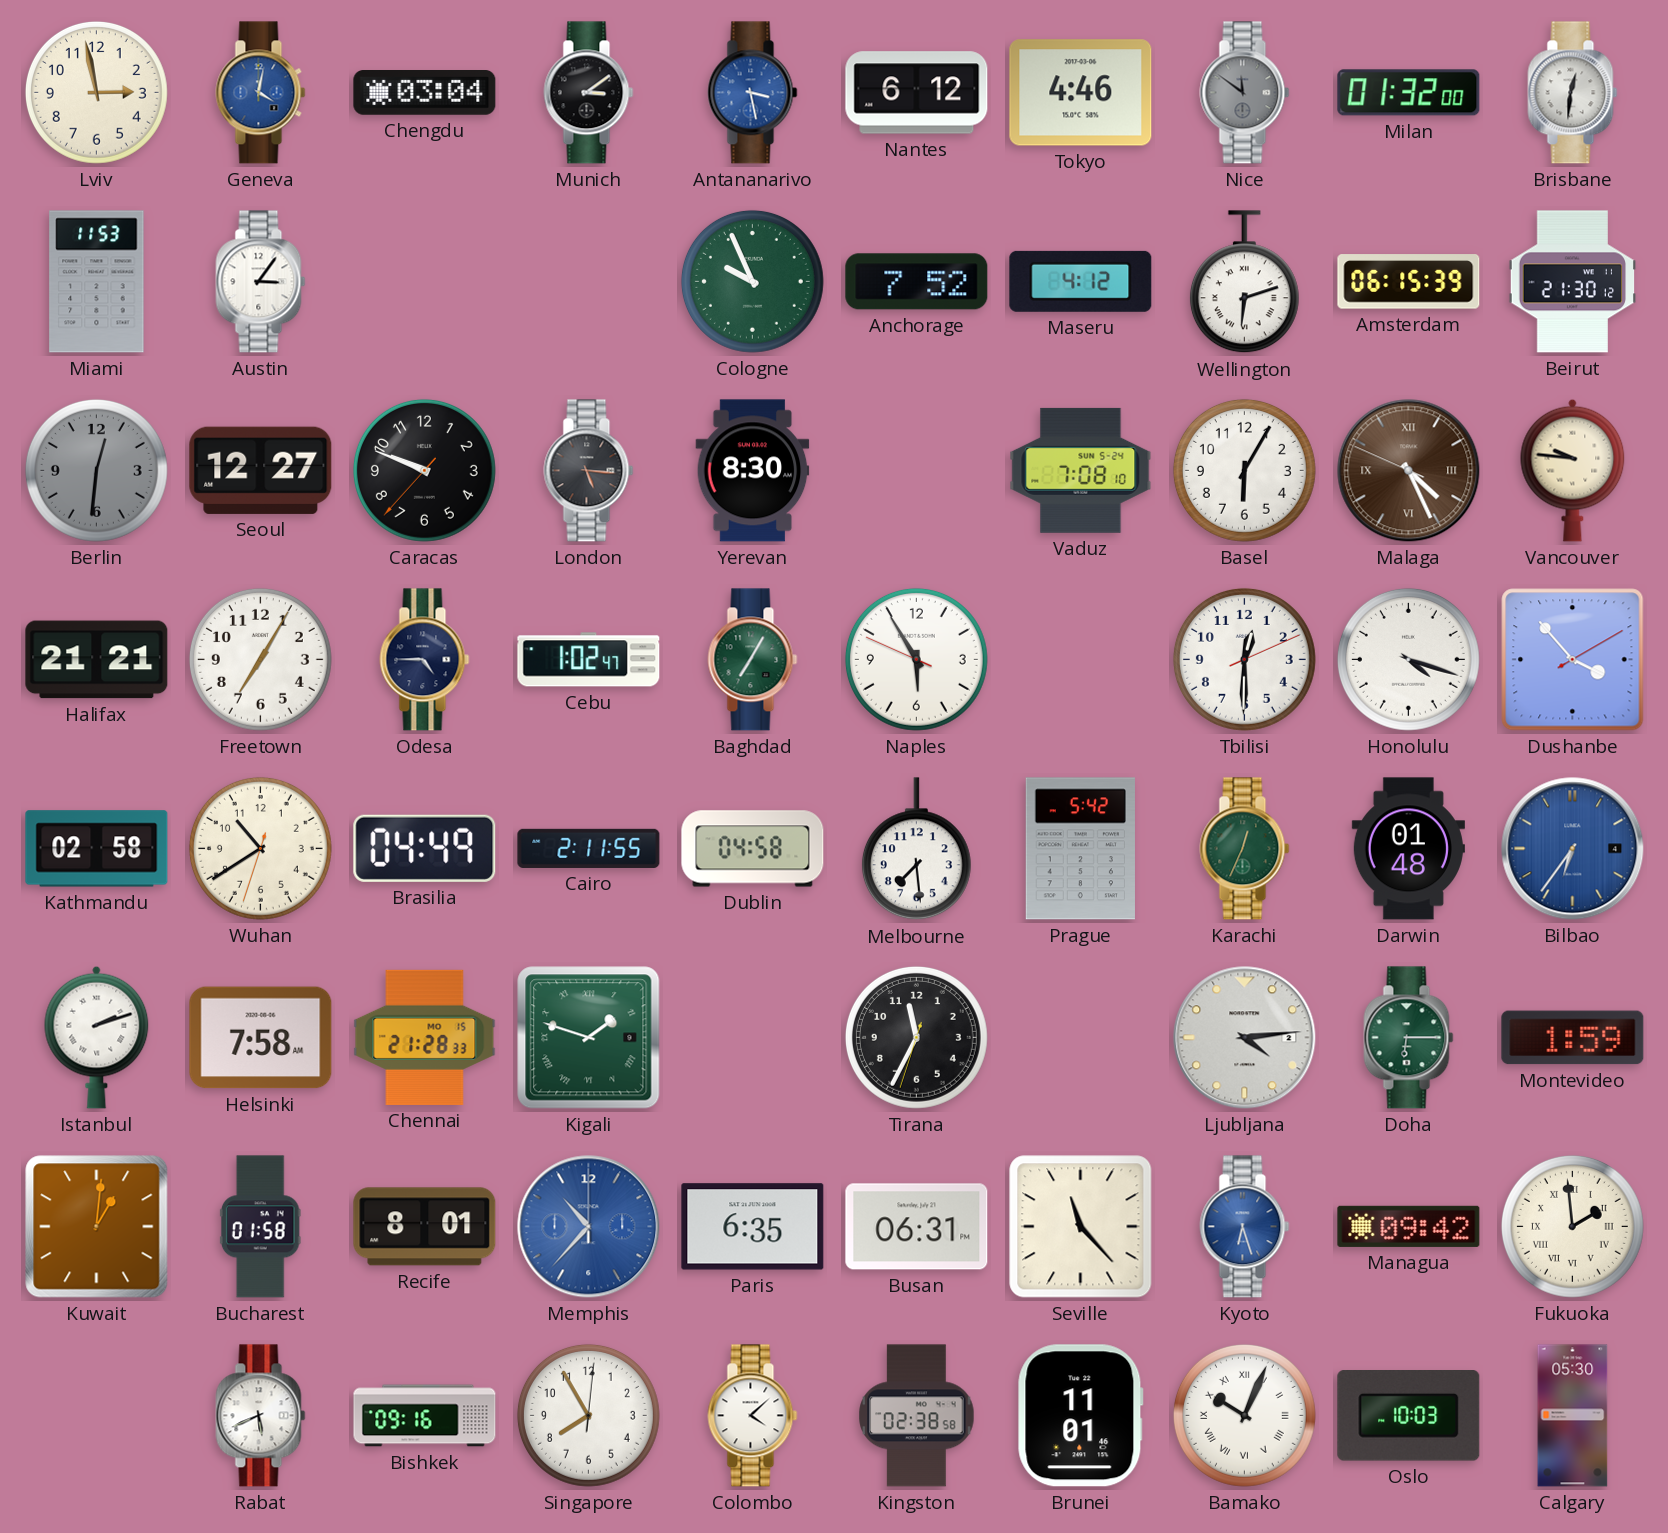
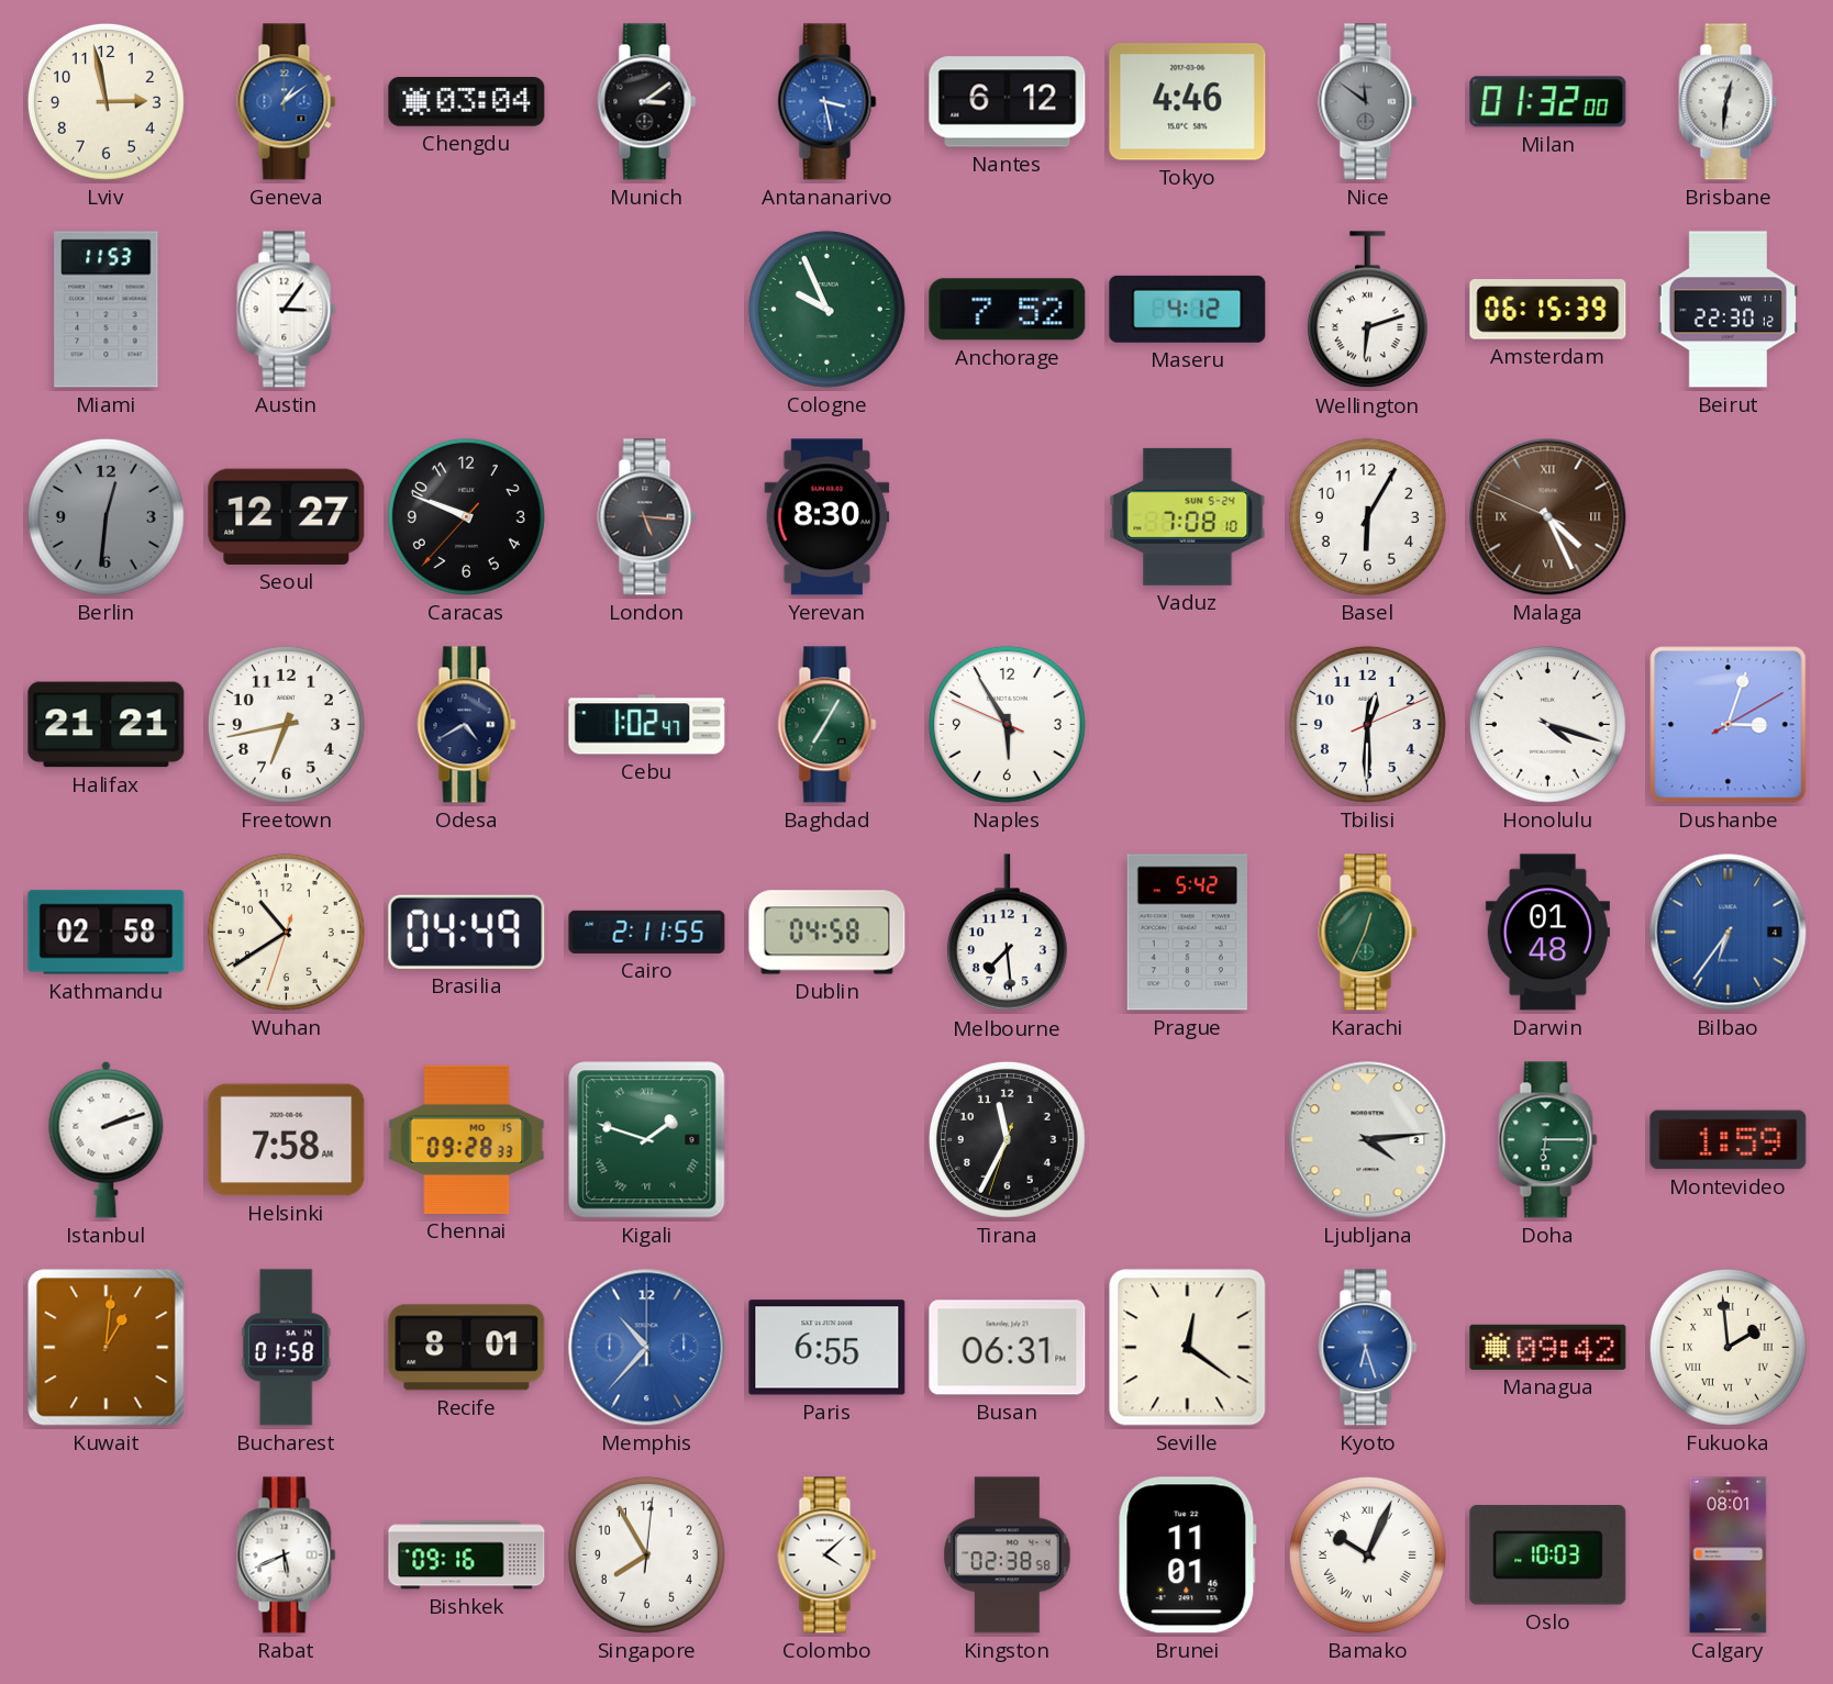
Geneva: 4:02 -> 1:09 (287, 102)
Beirut: 21:30 -> 22:30 (1729, 310)
Vancouver: 9:46 -> none (1573, 470)
Freetown: 7:05 -> 6:43 (286, 724)
Odesa: 4:45 -> 4:40 (467, 725)
Dushanbe: 3:53 -> 3:03 (1729, 725)
Chennai: 21:28 -> 09:28 (467, 1139)
Paris: 6:35 -> 6:55 (827, 1348)
Seville: 11:23 -> 12:21 (1188, 1348)
Calgary: 05:30 -> 08:01 (1729, 1555)
